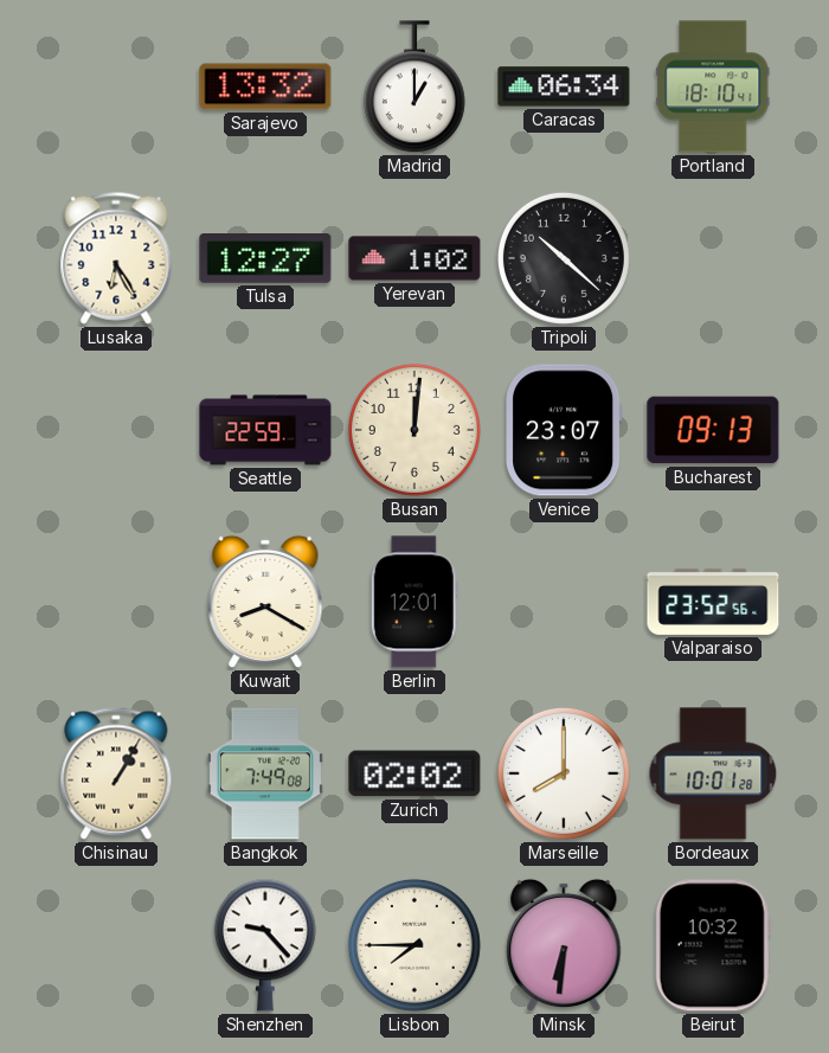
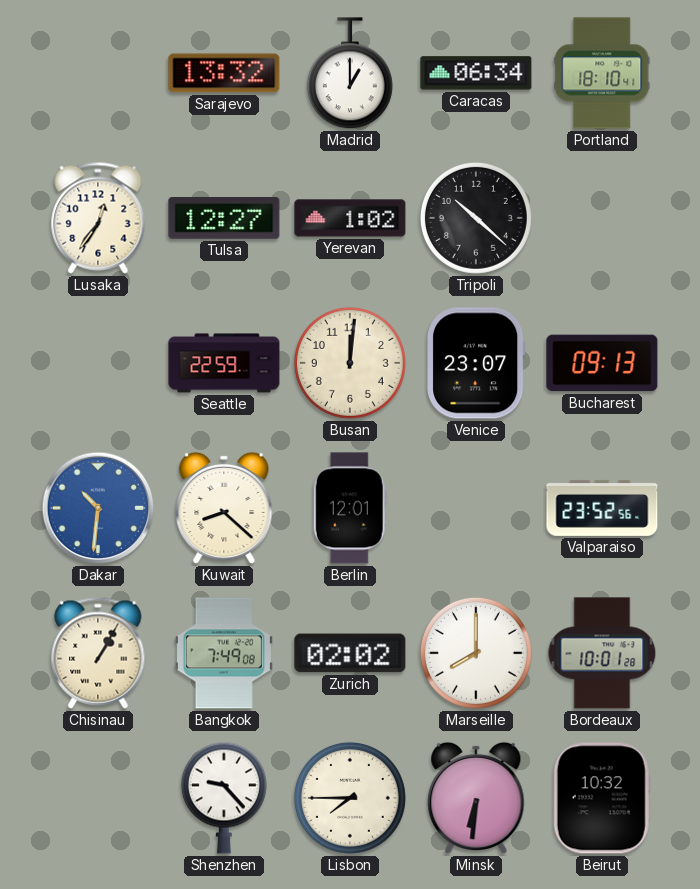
Lusaka: 6:25 -> 12:36 (98, 218)
Dakar: none -> 10:31 (98, 508)
Kuwait: 8:20 -> 8:22 (224, 508)
